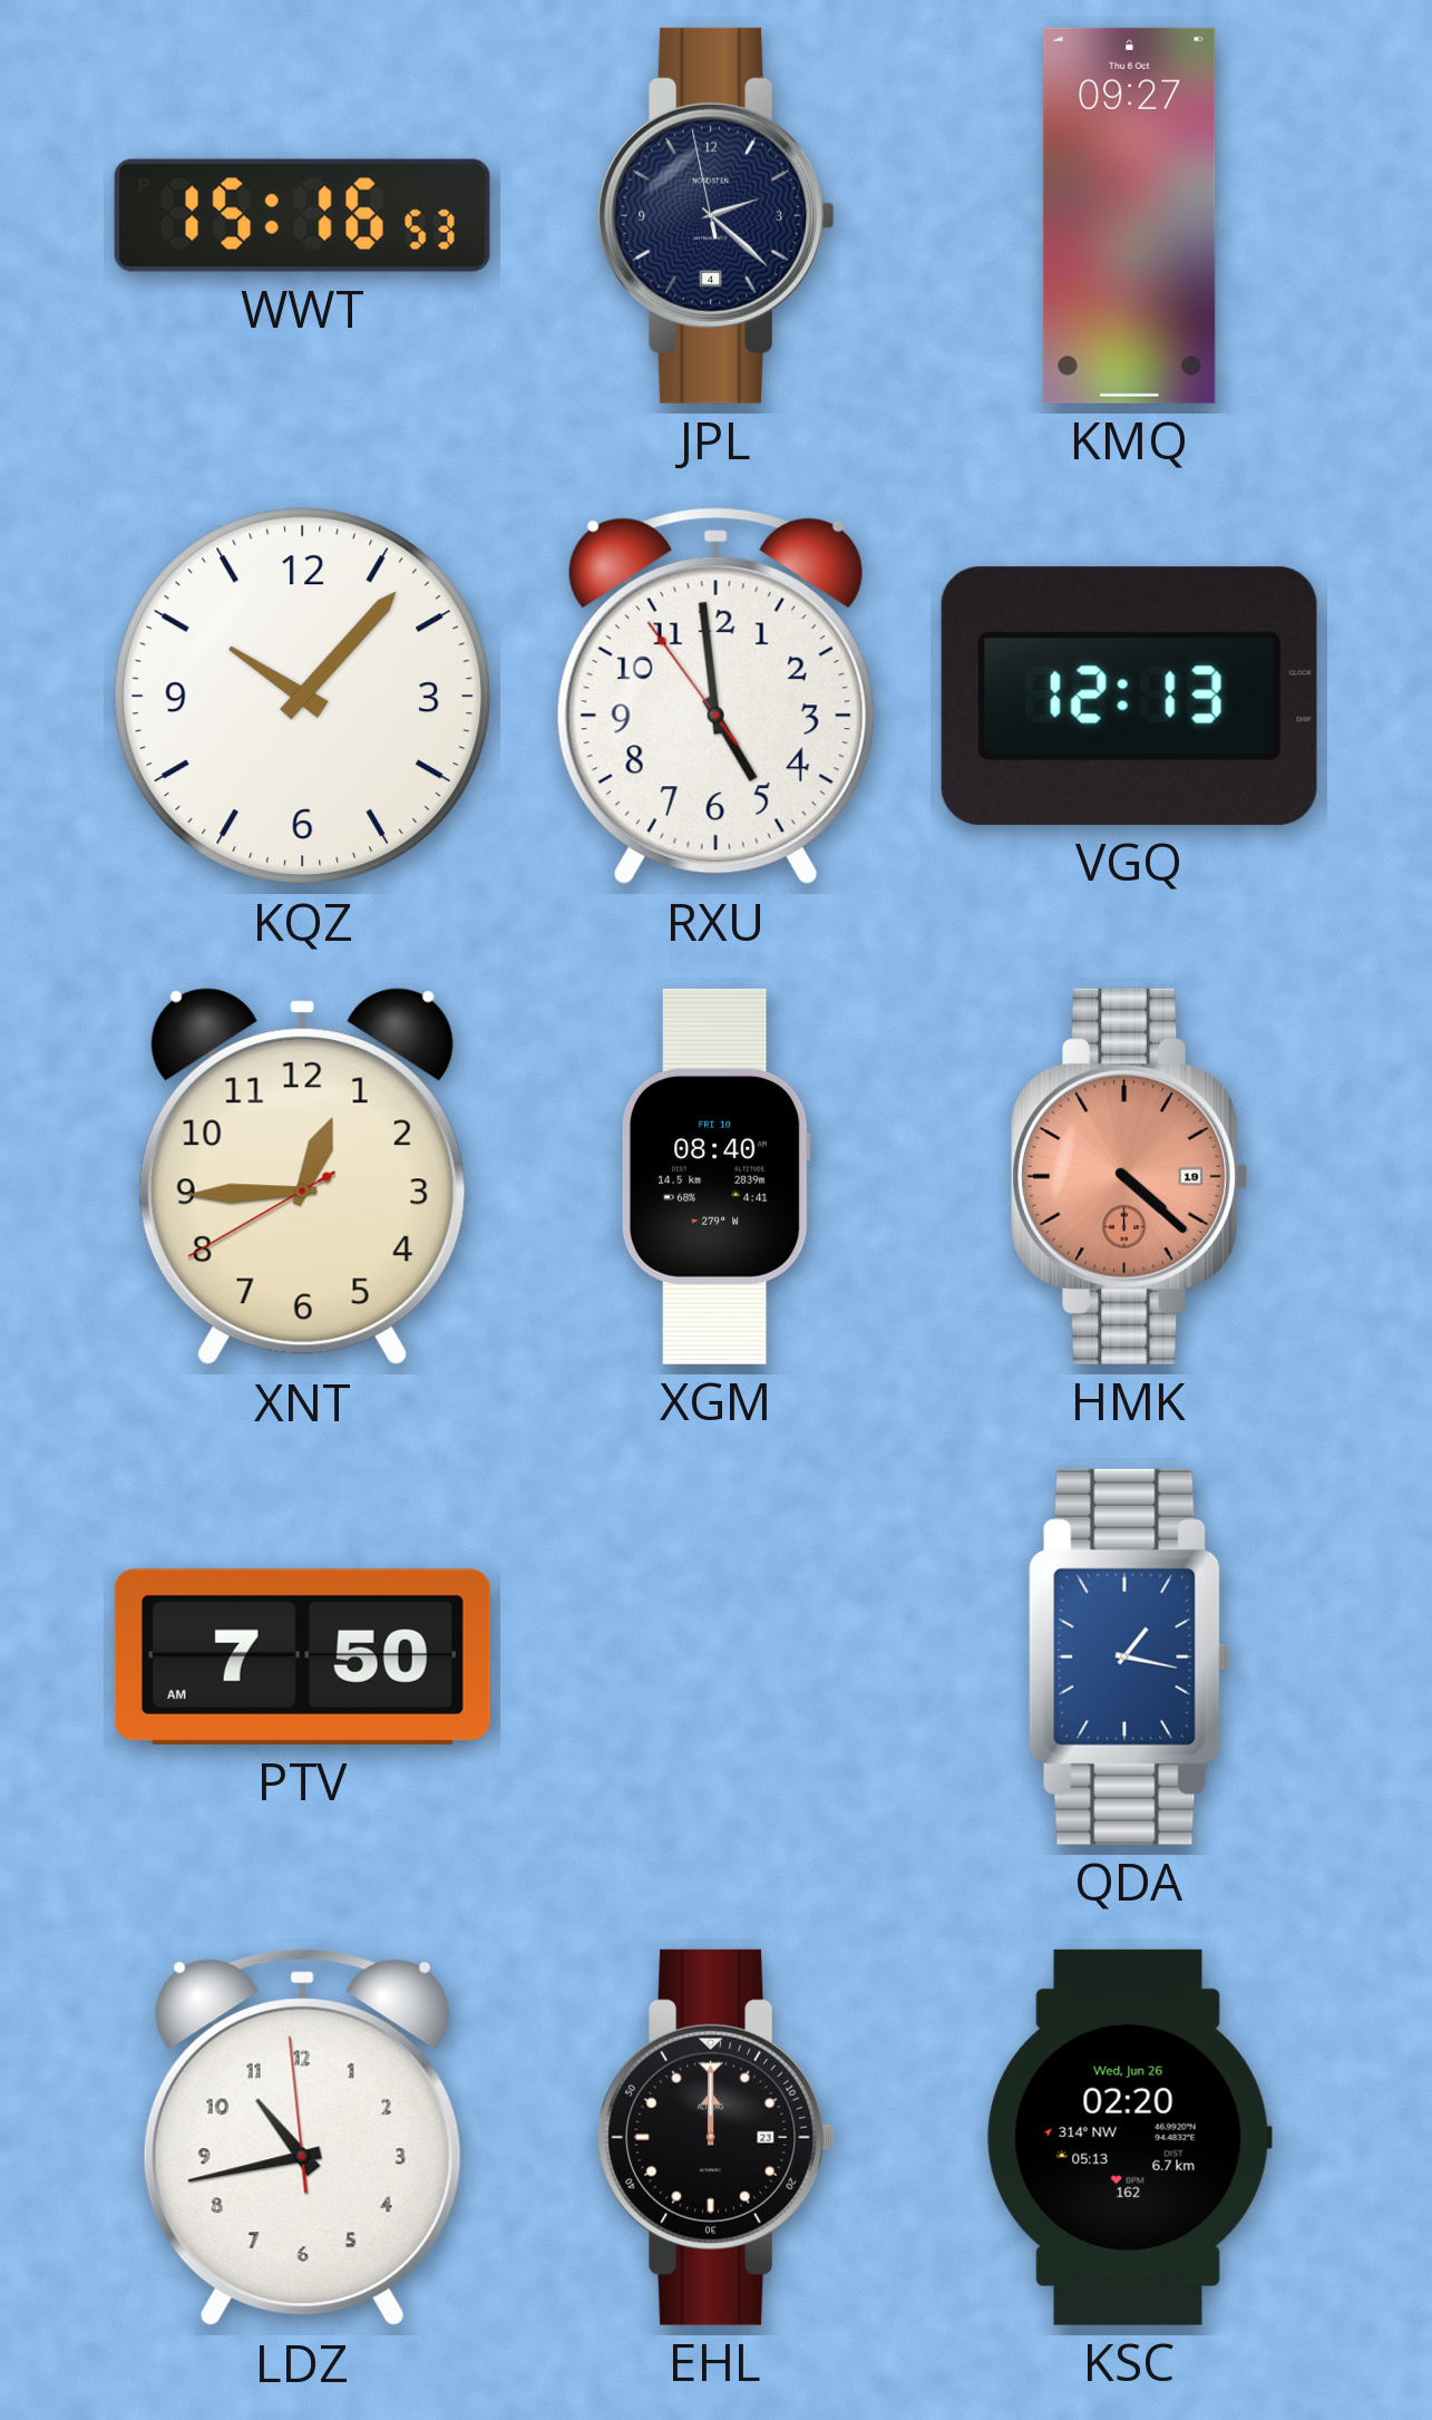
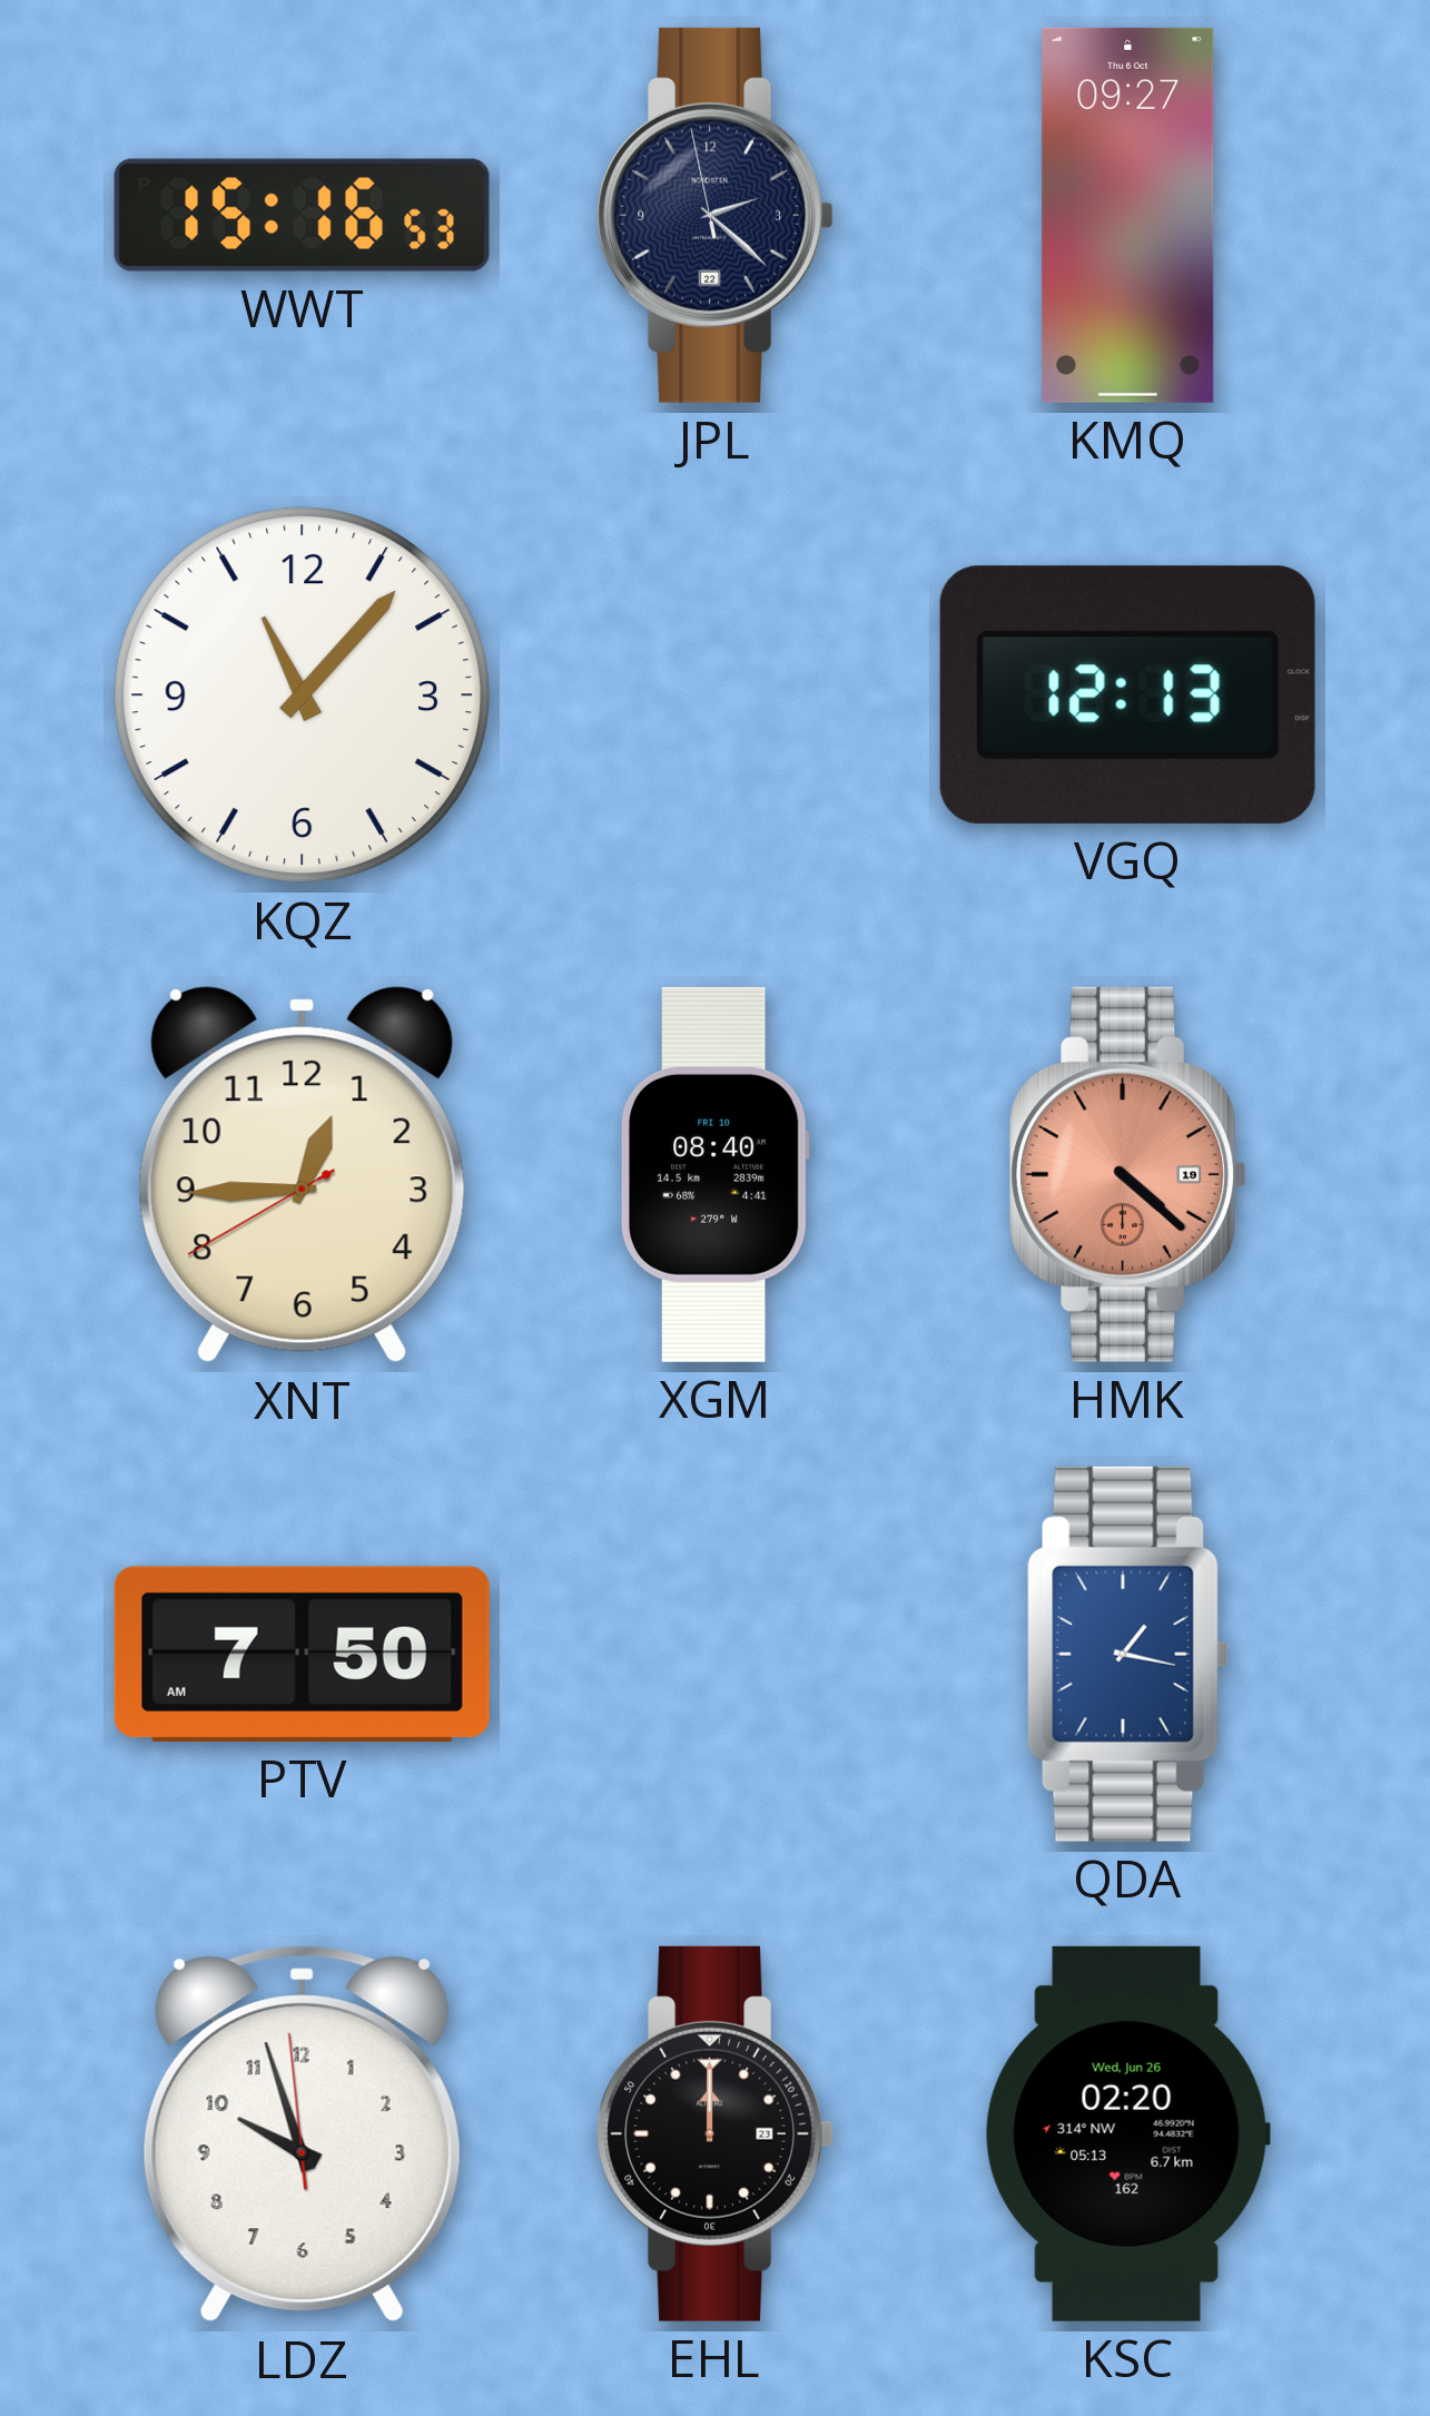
JPL date: 4 -> 22 (714, 215)
KQZ: 10:07 -> 11:07 (303, 696)
RXU: 4:58 -> none (715, 697)
LDZ: 10:42 -> 9:56 (302, 2134)
